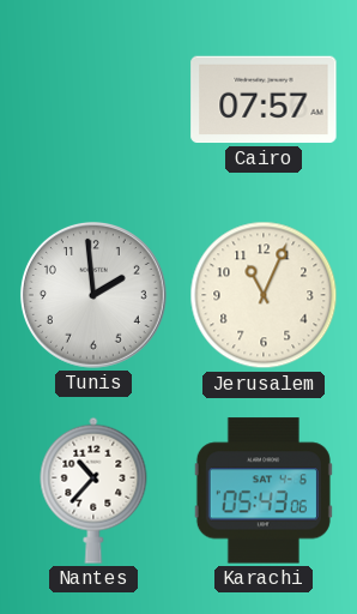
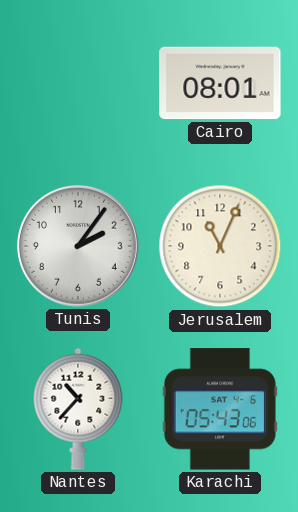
Cairo: 07:57 -> 08:01 (220, 83)
Tunis: 1:59 -> 2:06 (78, 246)
